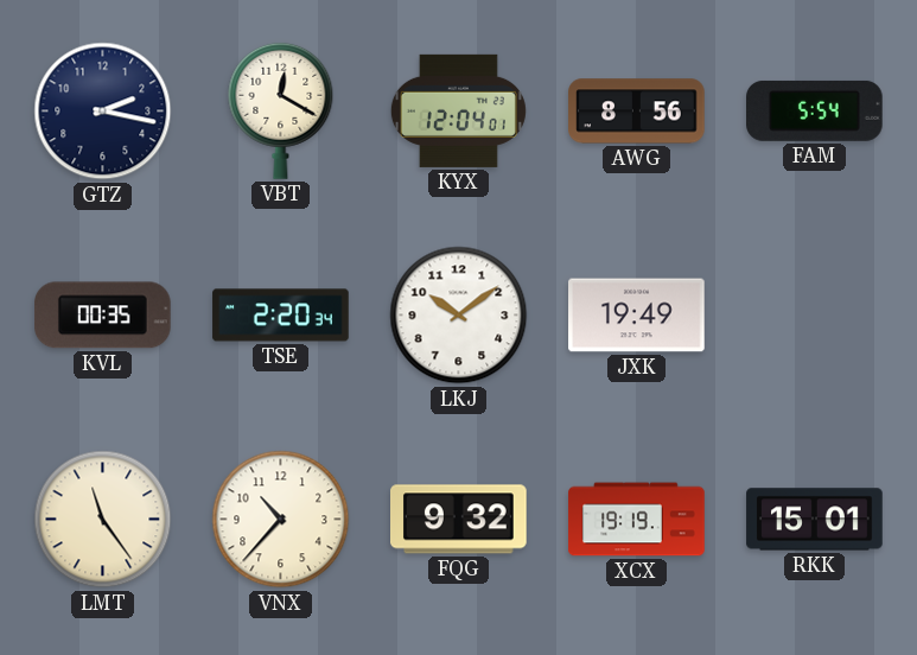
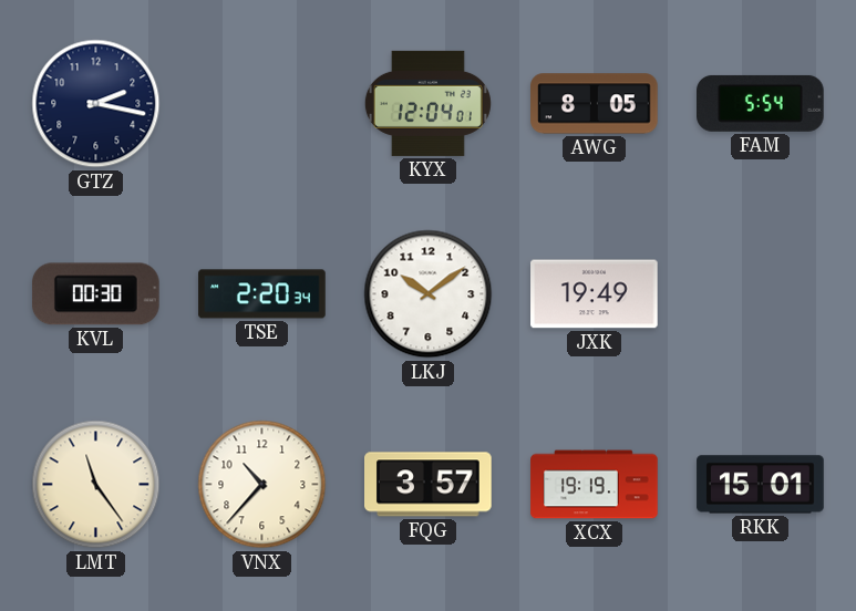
VBT: 12:20 -> none (281, 110)
AWG: 8:56 -> 8:05 (595, 104)
KVL: 00:35 -> 00:30 (96, 294)
FQG: 9:32 -> 3:57 (429, 485)
